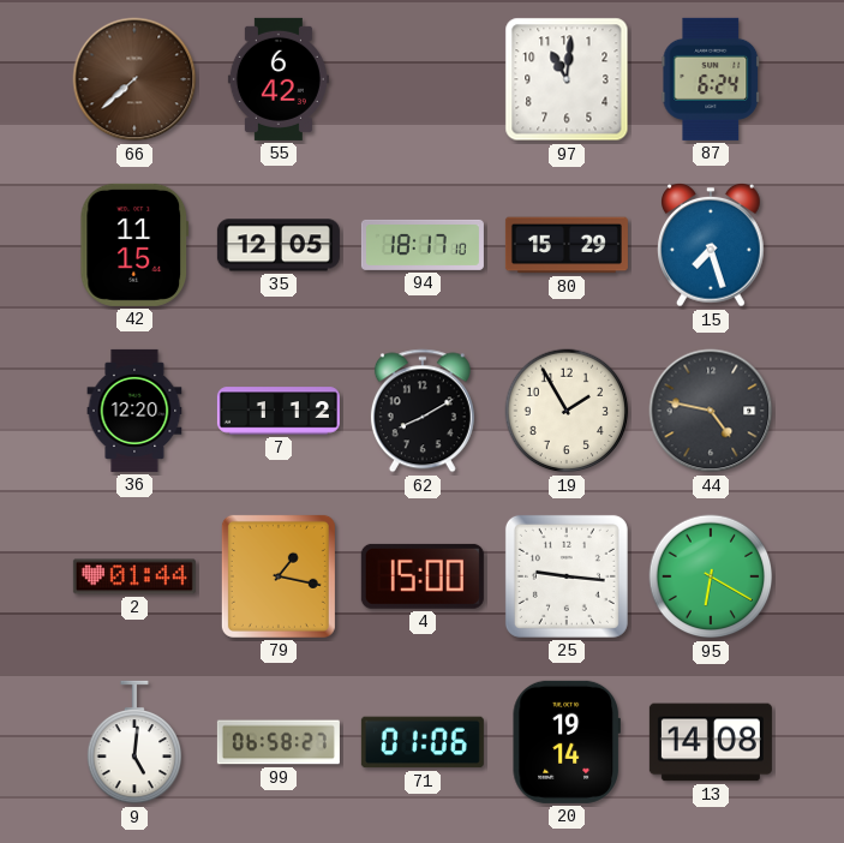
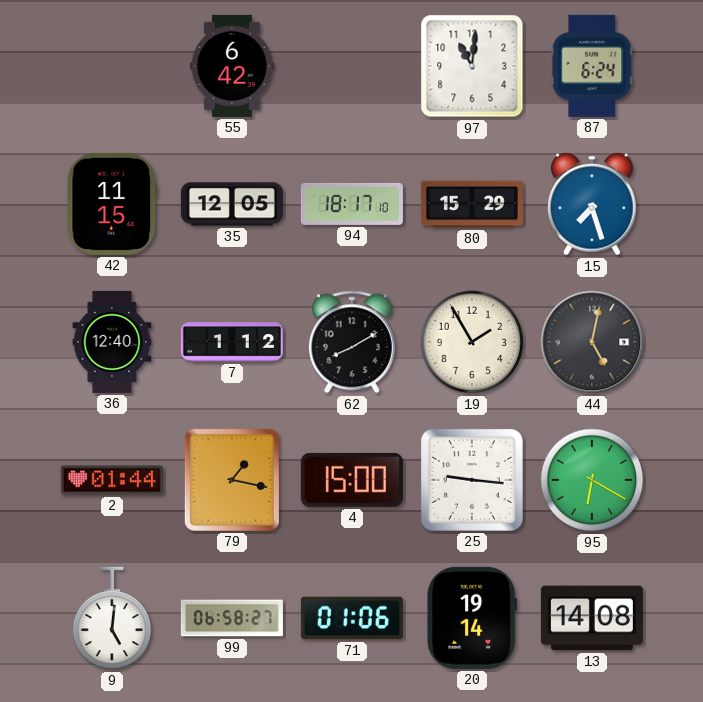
66: 7:38 -> none (134, 79)
36: 12:20 -> 12:40 (112, 342)
44: 4:47 -> 5:02 (592, 342)
